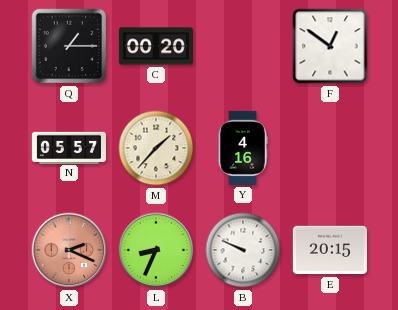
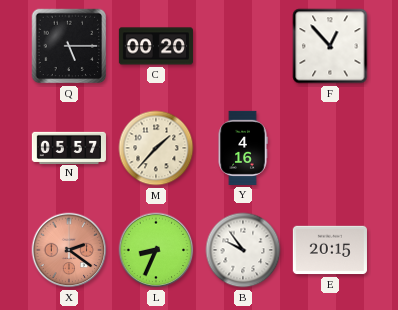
Q: 1:15 -> 5:15 (69, 46)
F: 12:51 -> 12:53 (330, 46)
X: 2:19 -> 2:21 (69, 250)
B: 9:49 -> 9:54 (243, 250)
